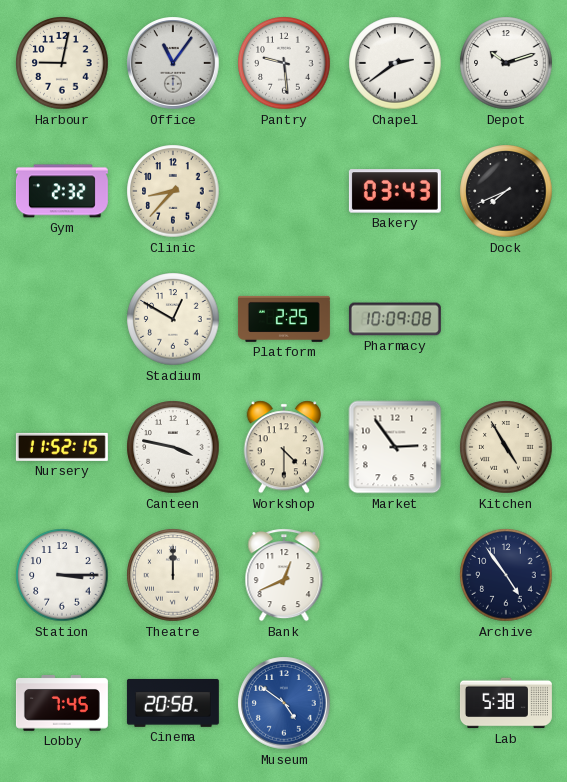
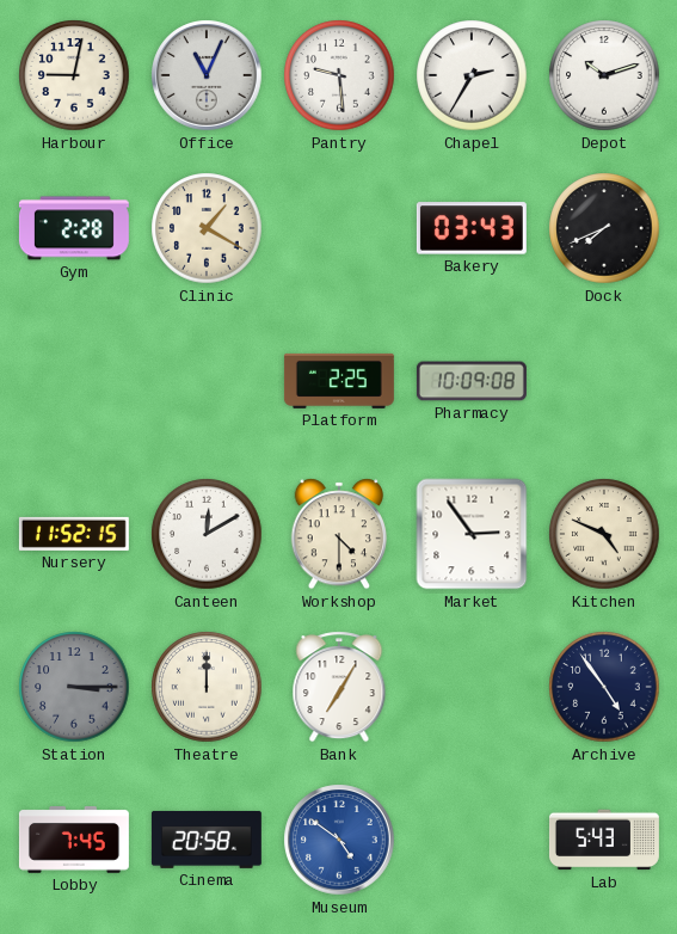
Office: 11:06 -> 11:04 (207, 75)
Chapel: 2:39 -> 2:35 (472, 75)
Gym: 2:32 -> 2:28 (74, 228)
Clinic: 8:37 -> 1:20 (207, 228)
Stadium: 12:50 -> none (173, 319)
Canteen: 3:47 -> 12:10 (207, 534)
Kitchen: 4:55 -> 4:49 (604, 534)
Station dial: white -> grey (74, 687)
Bank: 12:41 -> 7:05 (339, 687)
Lab: 5:38 -> 5:43 (604, 840)
